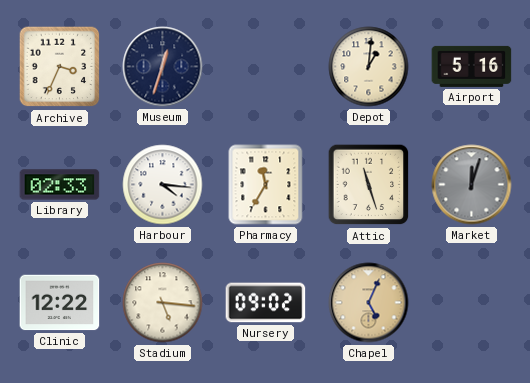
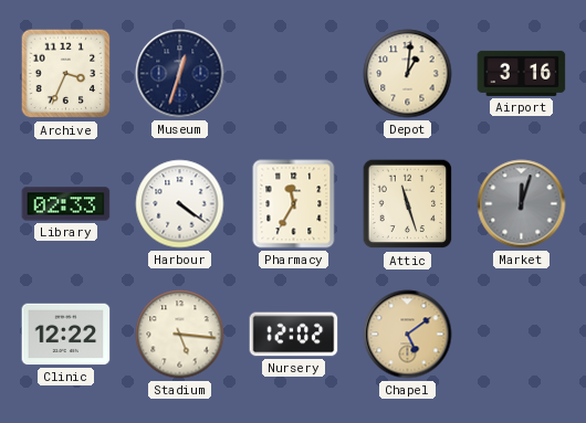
Airport: 5:16 -> 3:16 (522, 73)
Harbour: 4:16 -> 4:21 (180, 204)
Nursery: 09:02 -> 12:02 (294, 335)
Chapel: 5:04 -> 5:09 (408, 335)
